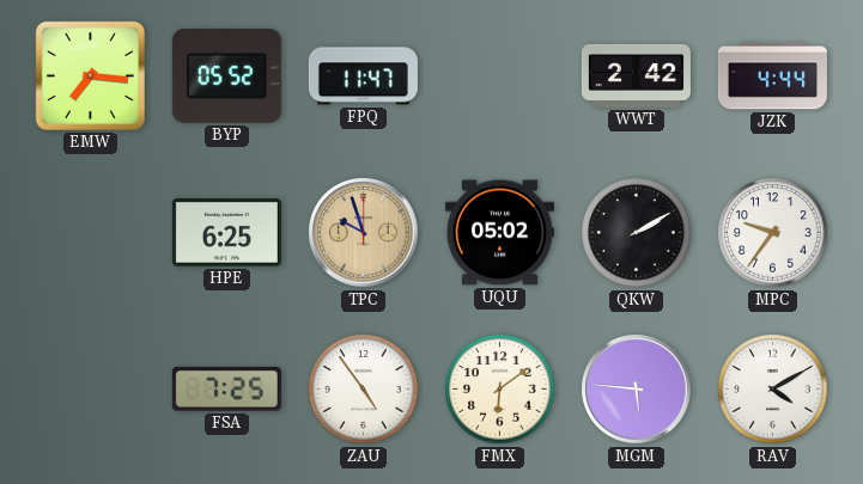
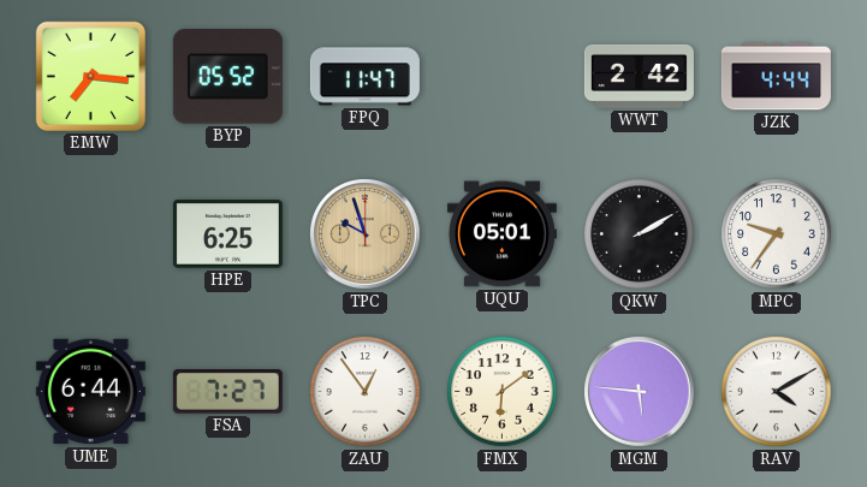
UQU: 05:02 -> 05:01 (501, 234)
UME: none -> 6:44 (90, 392)
FSA: 7:25 -> 7:27 (227, 392)
ZAU: 4:54 -> 12:54 (366, 392)
